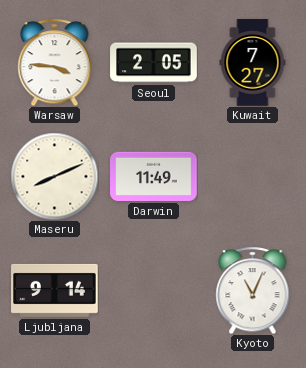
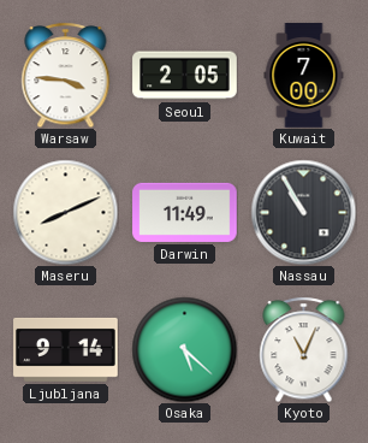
Kuwait: 7:27 -> 7:00 (304, 76)
Nassau: none -> 10:55 (303, 212)
Osaka: none -> 5:22 (184, 349)
